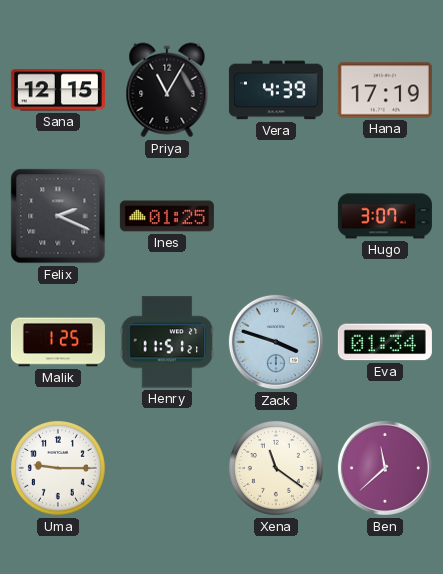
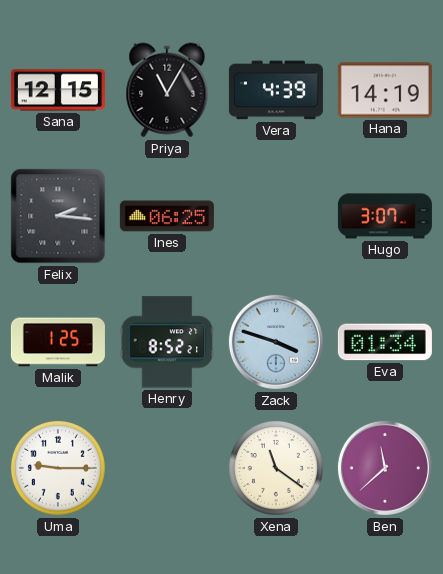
Hana: 17:19 -> 14:19 (385, 90)
Felix: 2:19 -> 2:16 (58, 216)
Ines: 01:25 -> 06:25 (167, 216)
Henry: 11:51 -> 8:52 (167, 342)
